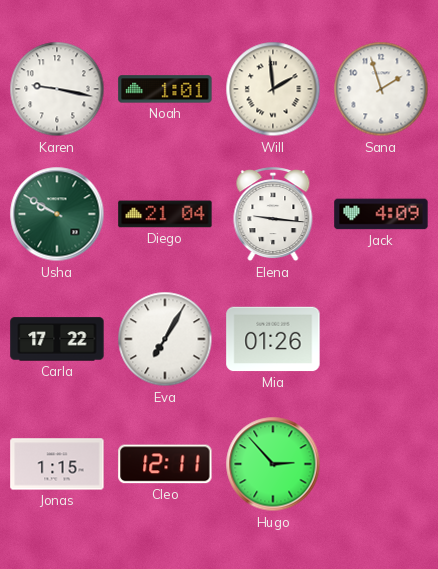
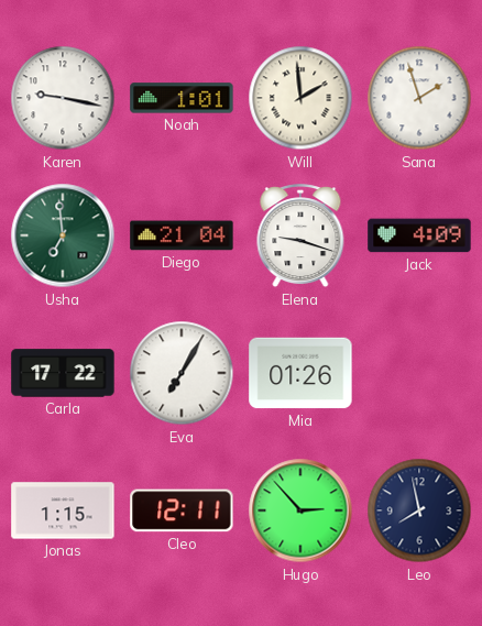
Usha: 9:50 -> 6:59 (63, 235)
Elena: 9:16 -> 9:18 (300, 237)
Leo: none -> 7:58 (419, 510)
